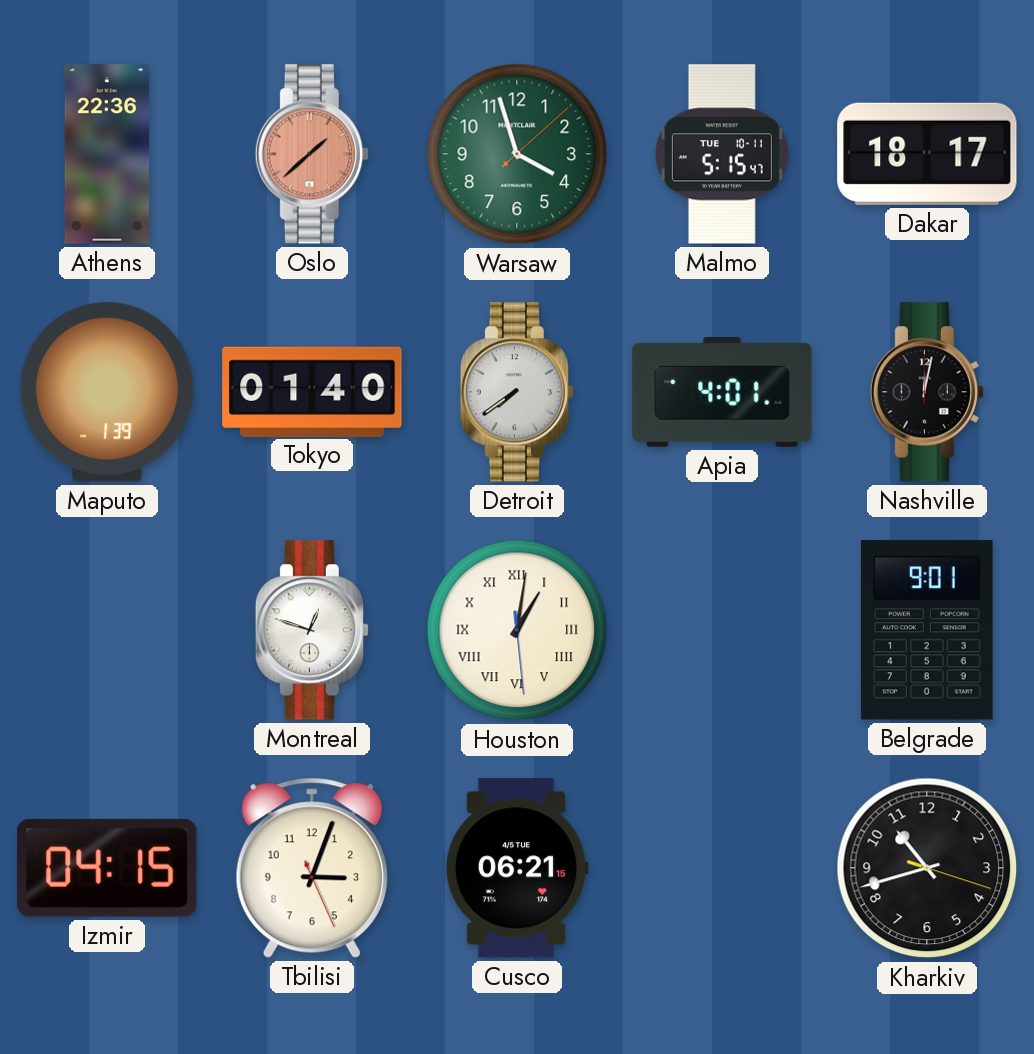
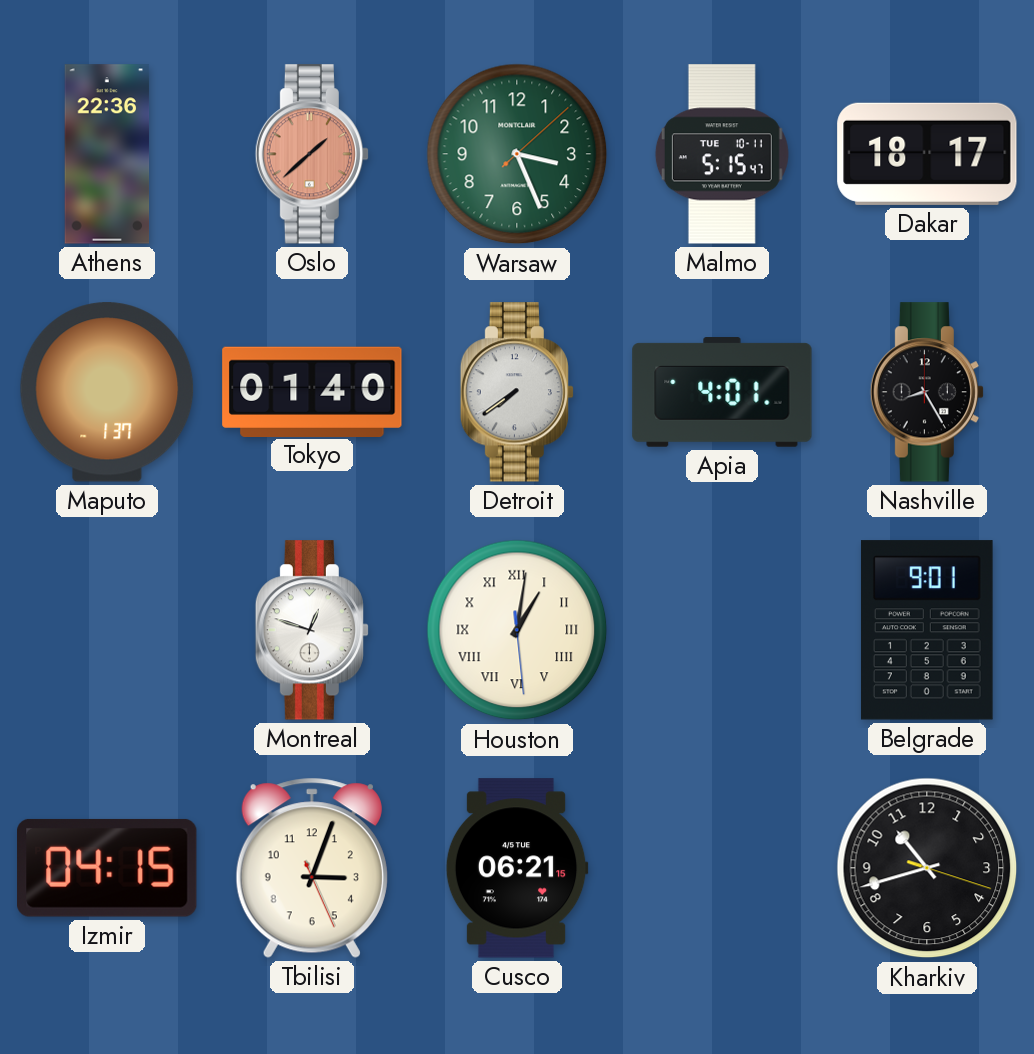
Warsaw: 3:57 -> 3:26 (517, 154)
Maputo: 1:39 -> 1:37 (107, 392)
Nashville: 12:02 -> 8:25 (926, 392)
